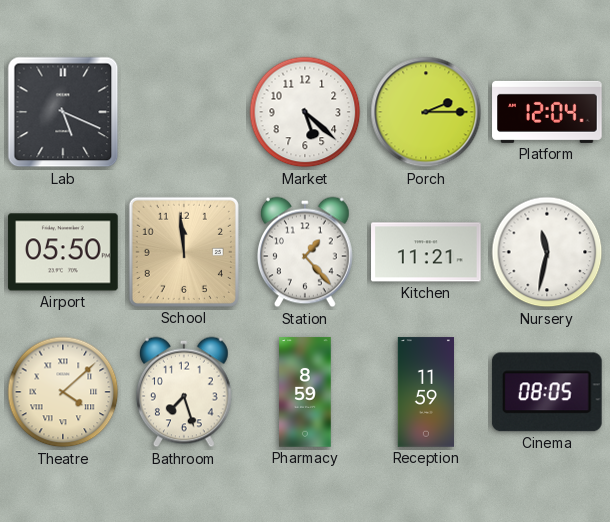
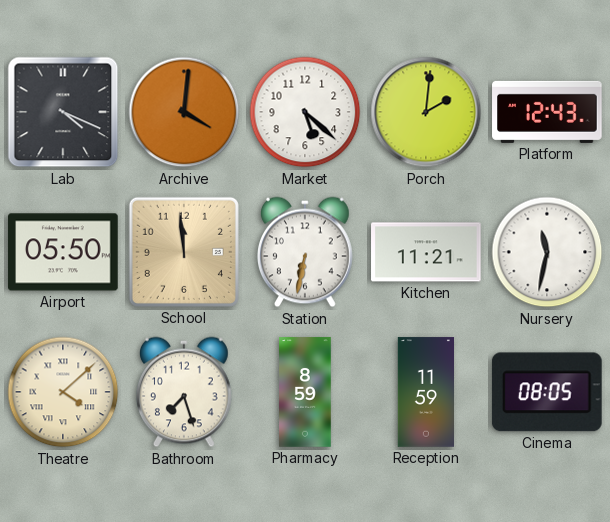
Lab: 5:19 -> 4:19 (63, 112)
Archive: none -> 4:01 (184, 112)
Porch: 2:15 -> 2:01 (426, 112)
Platform: 12:04 -> 12:43 (547, 112)
Station: 1:23 -> 6:32 (305, 252)
